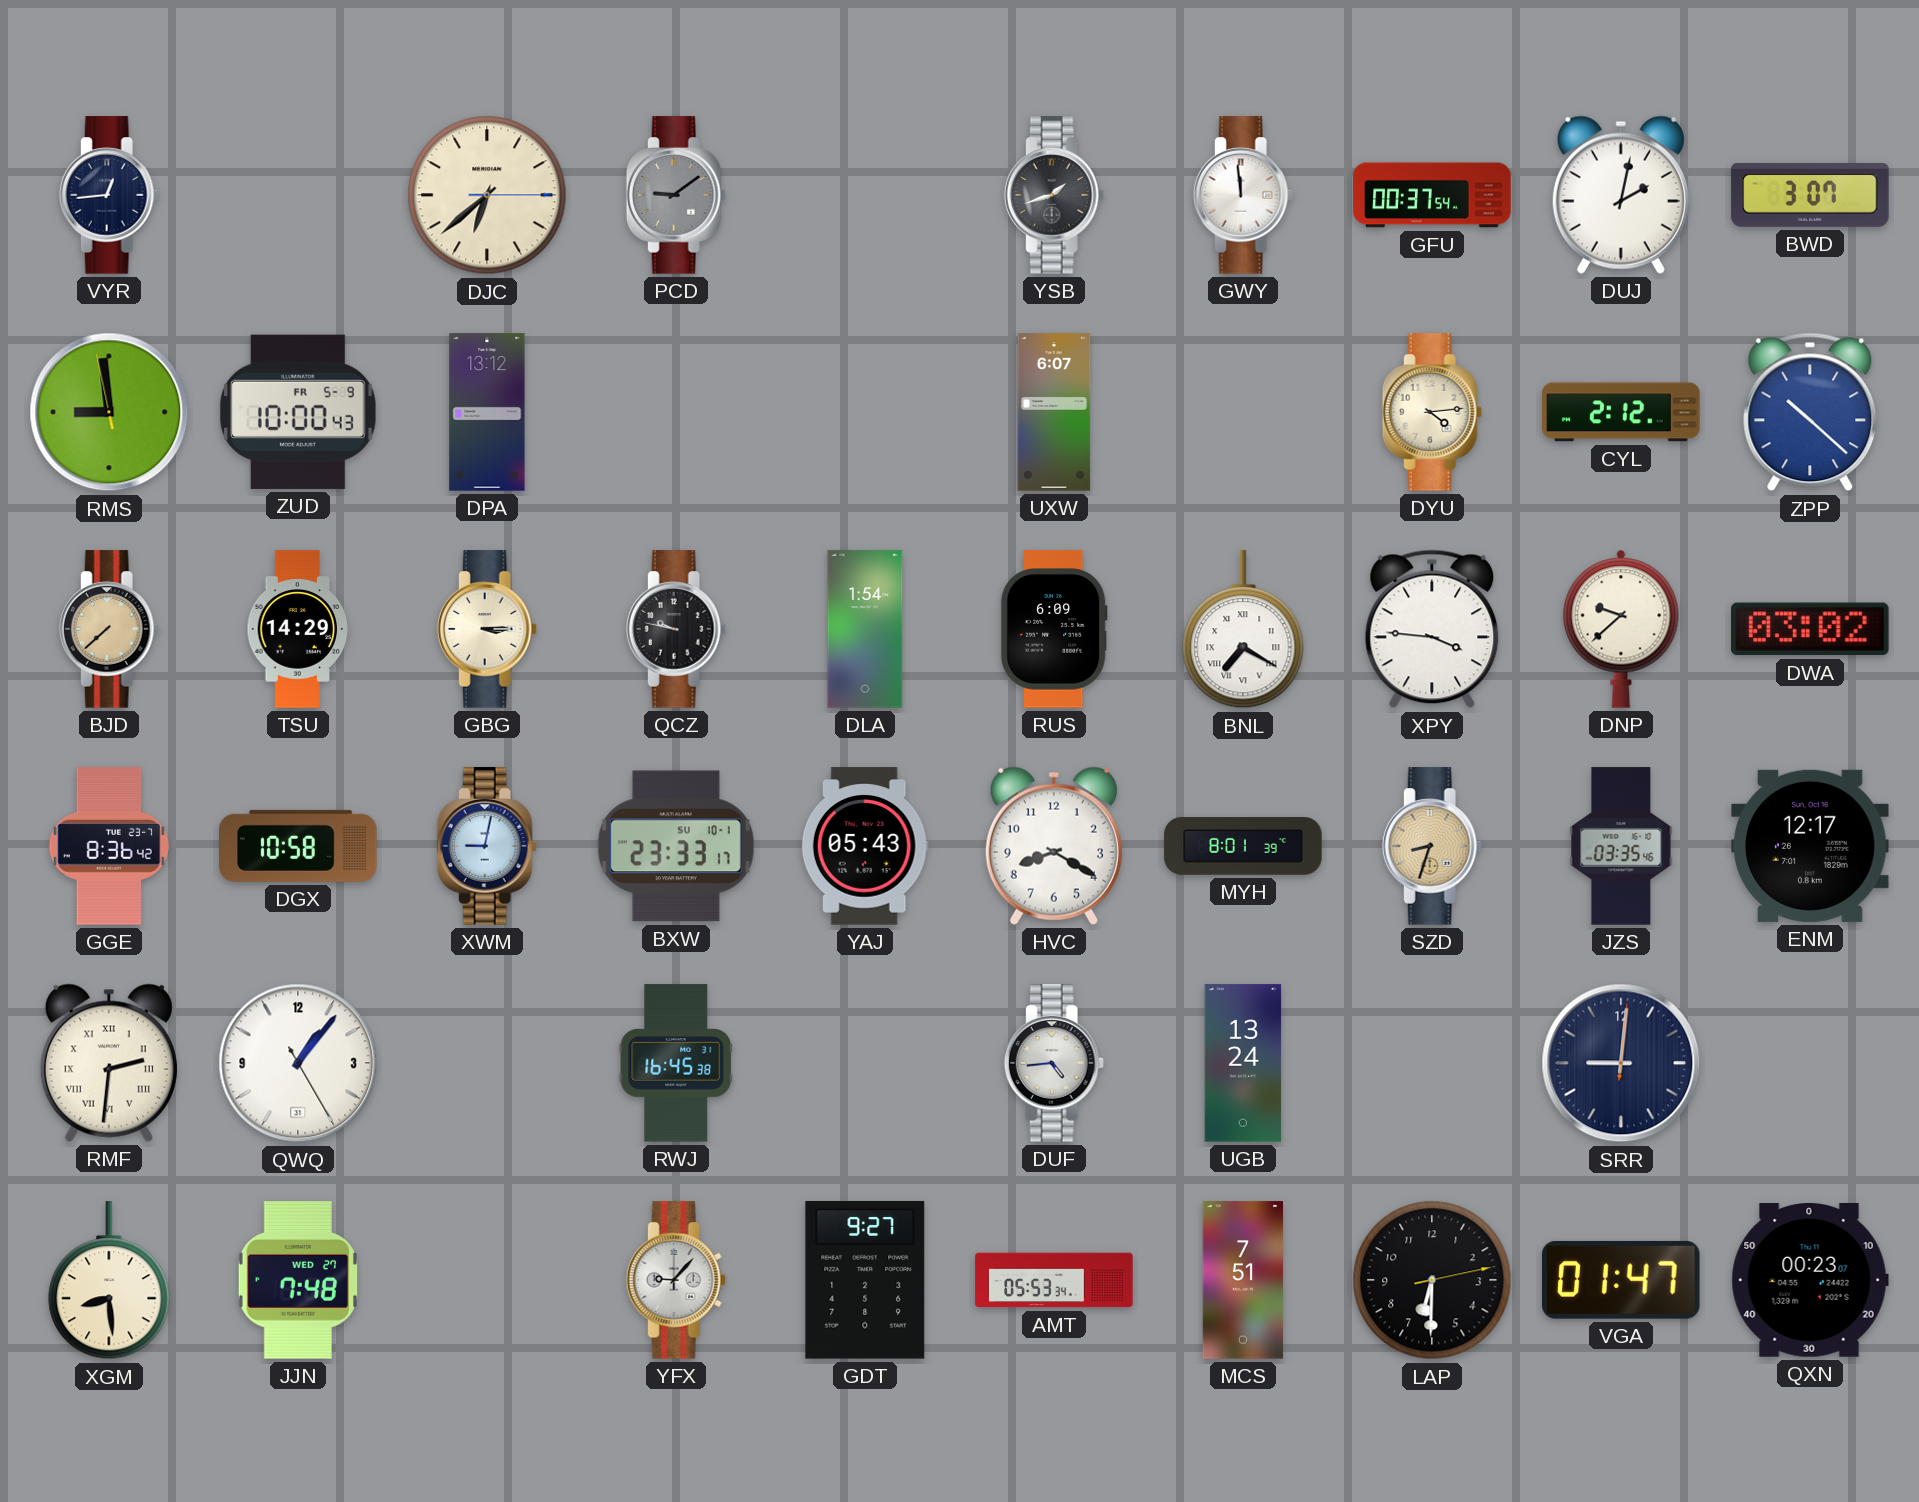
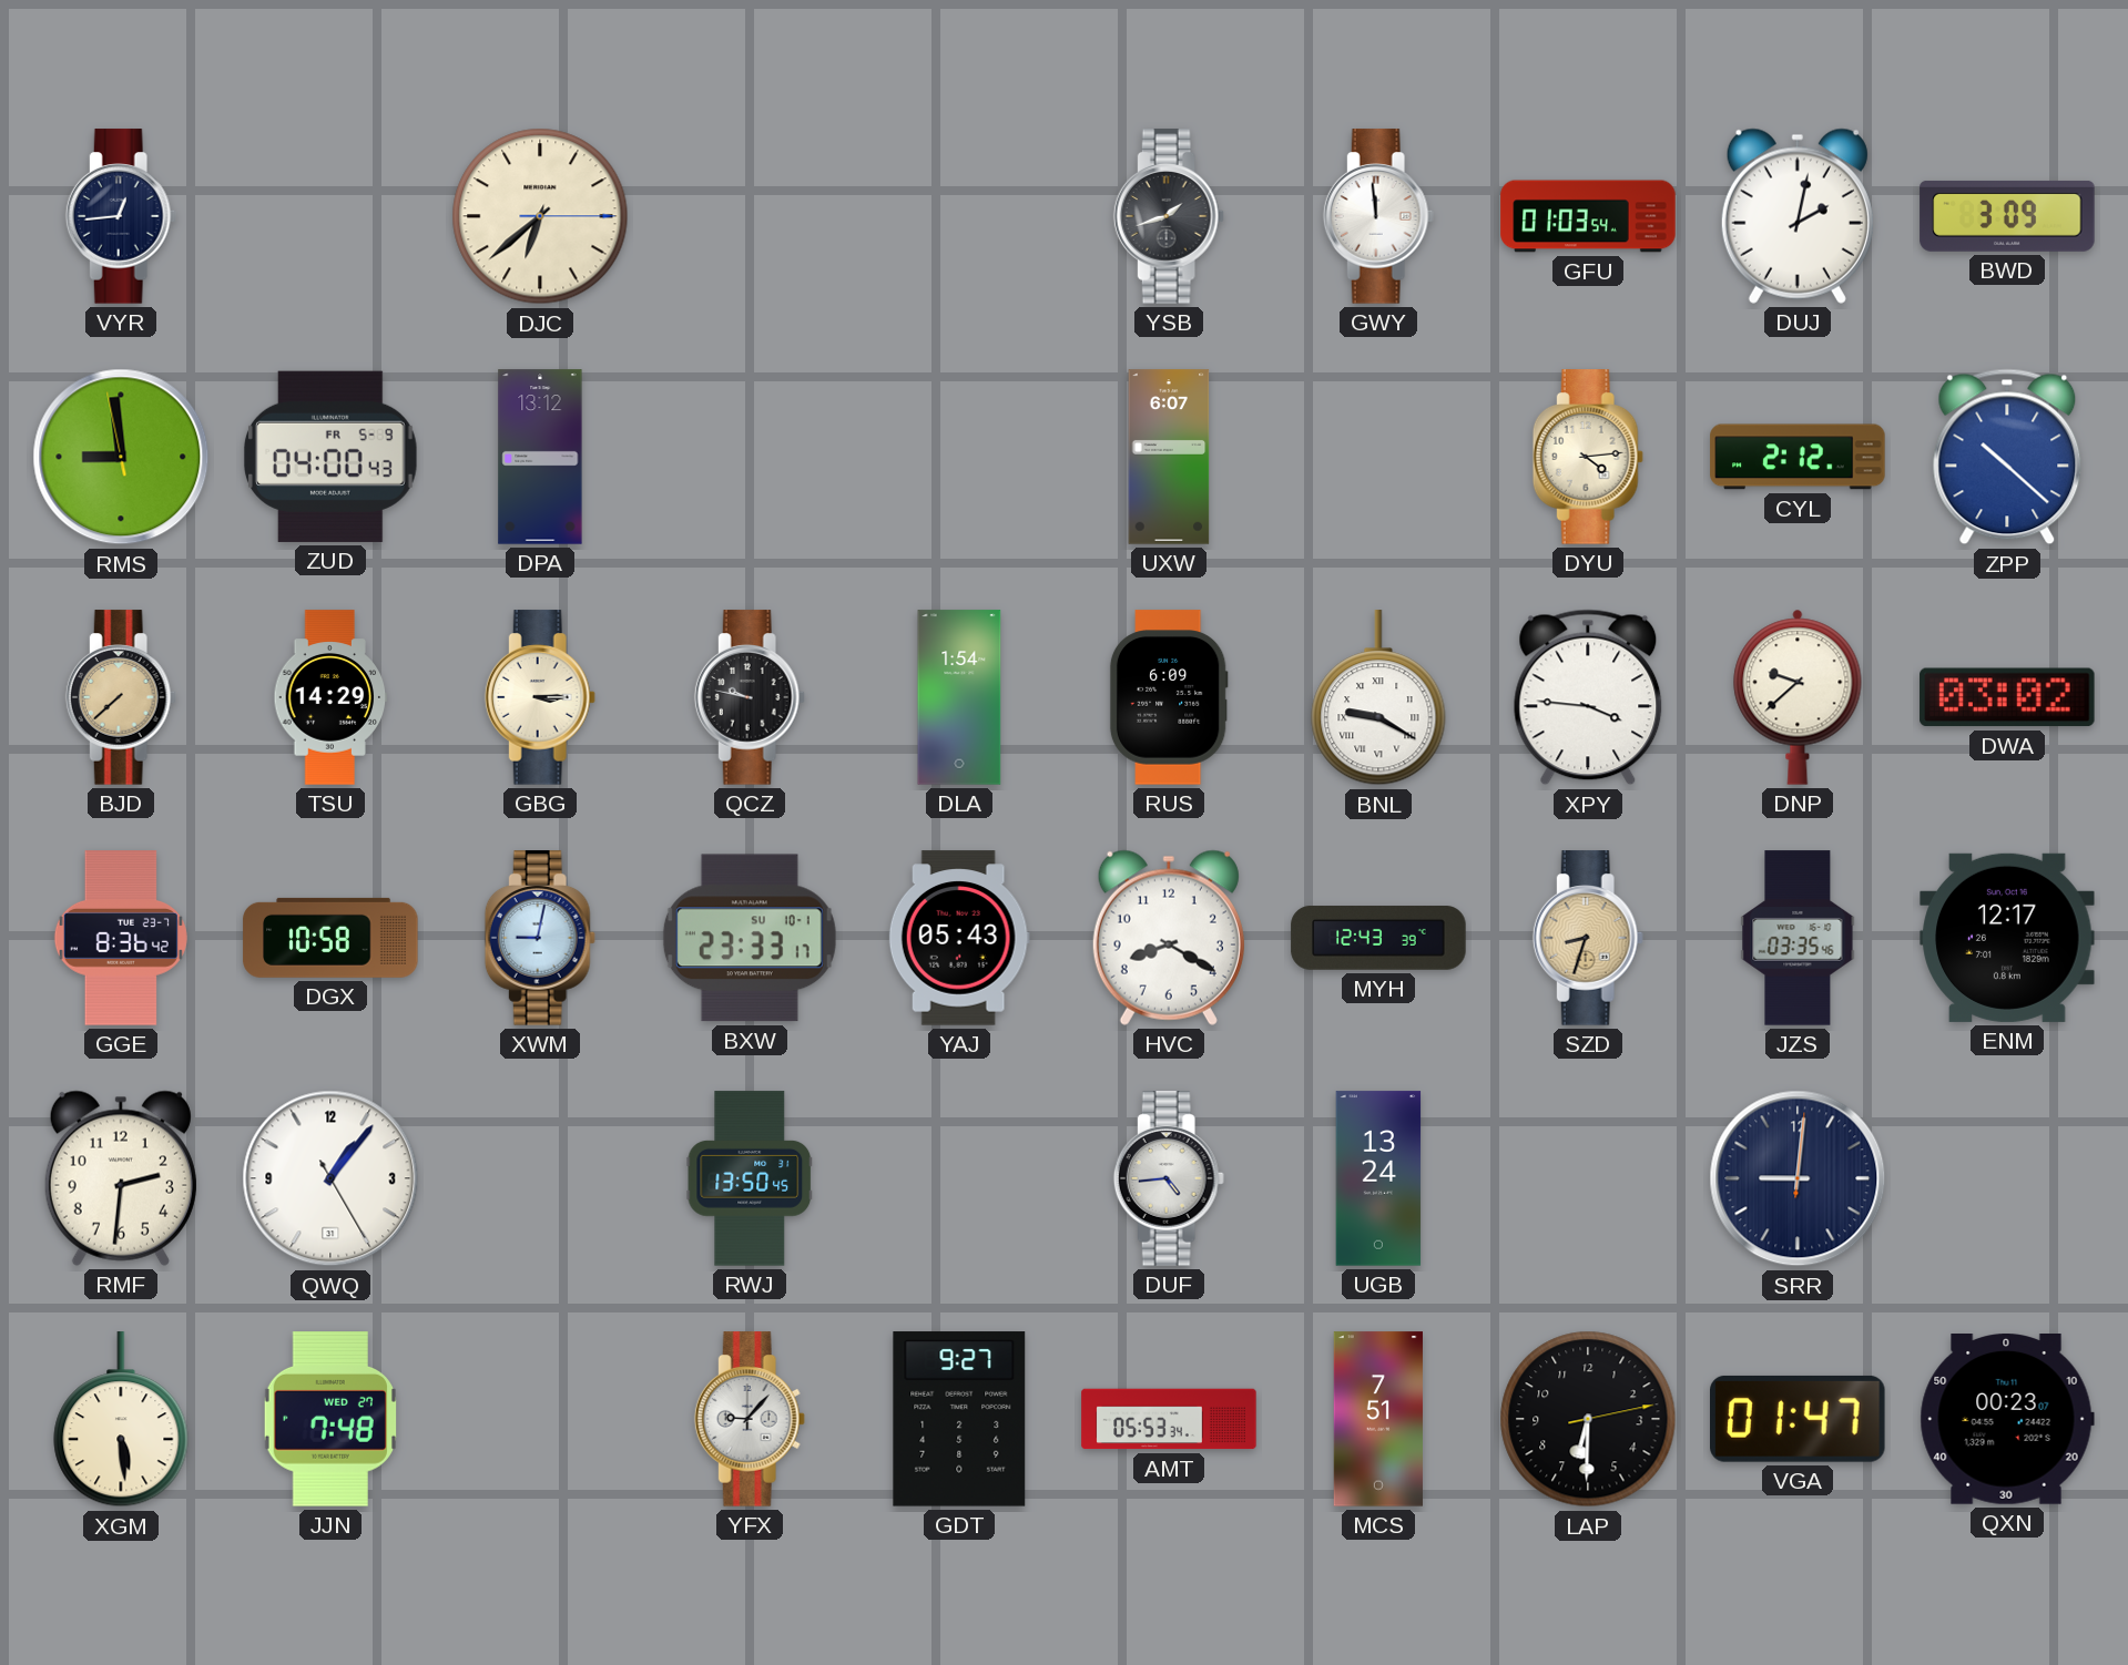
PCD: 9:09 -> none (676, 195)
GFU: 00:37 -> 01:03 (1588, 216)
BWD: 3:07 -> 3:09 (2007, 216)
ZUD: 10:00 -> 04:00 (330, 457)
BNL: 7:20 -> 9:20 (1378, 698)
MYH: 8:01 -> 12:43 (1378, 938)
RMF numerals: Roman -> Arabic (121, 1178)
RWJ: 16:45 -> 13:50 (750, 1178)
XGM: 8:29 -> 5:29 (121, 1420)
